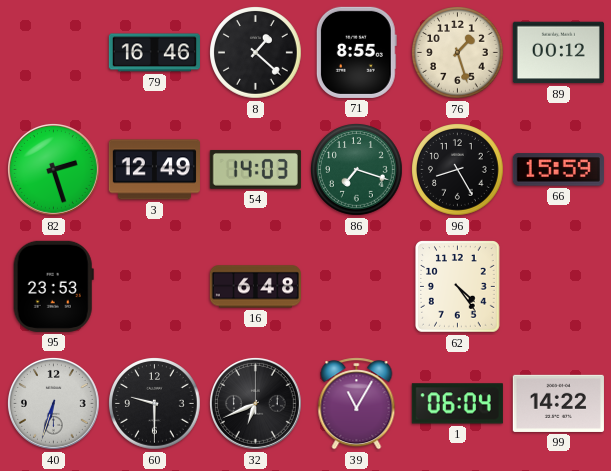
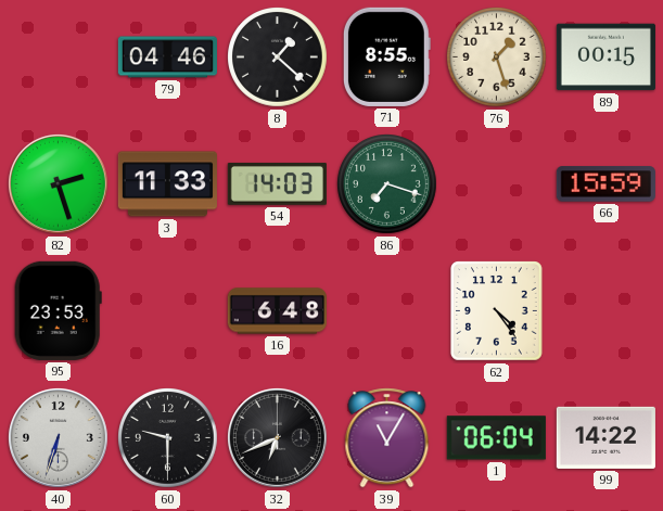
79: 16:46 -> 04:46 (167, 58)
89: 00:12 -> 00:15 (605, 58)
3: 12:49 -> 11:33 (167, 184)
96: 8:25 -> none (458, 170)
